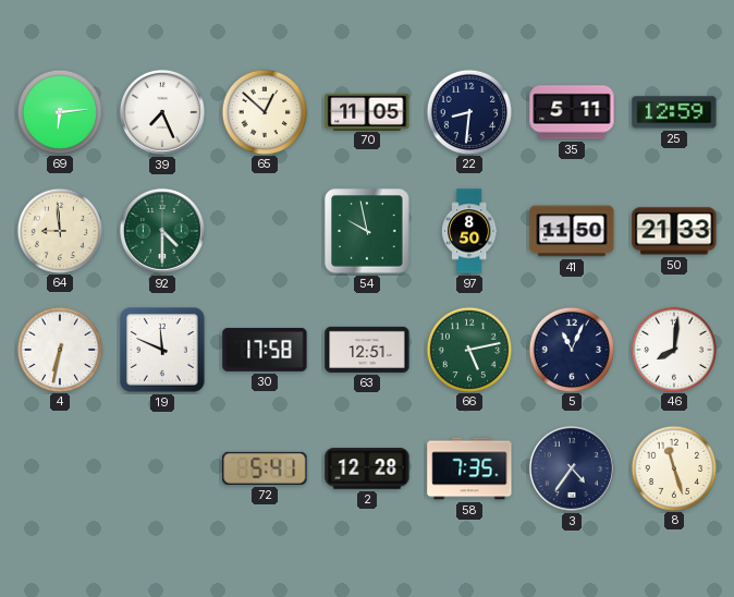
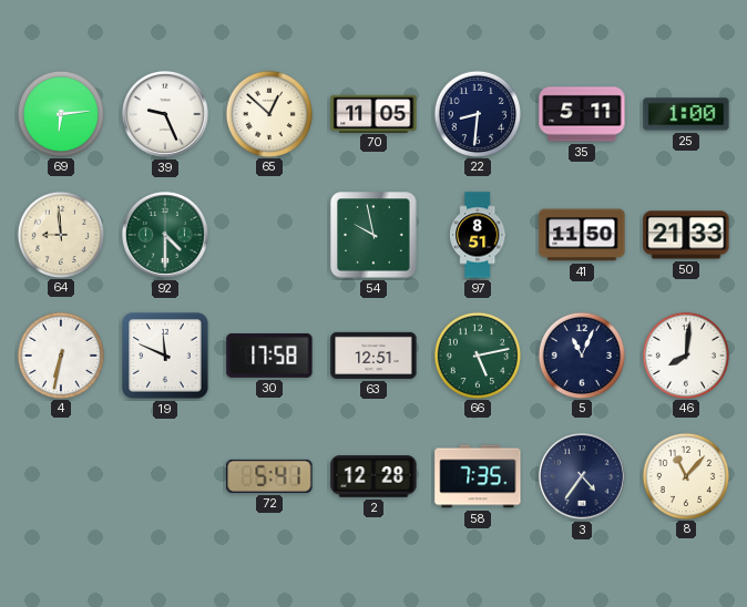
39: 7:26 -> 9:26 (165, 114)
25: 12:59 -> 1:00 (686, 114)
97: 8:50 -> 8:51 (478, 235)
8: 11:27 -> 11:07 (685, 475)
